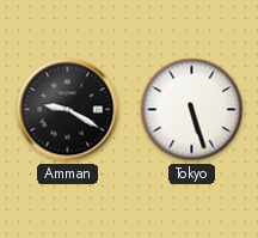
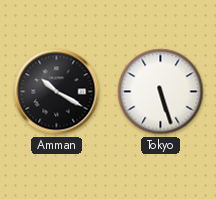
Amman: 9:20 -> 10:20 (57, 92)
